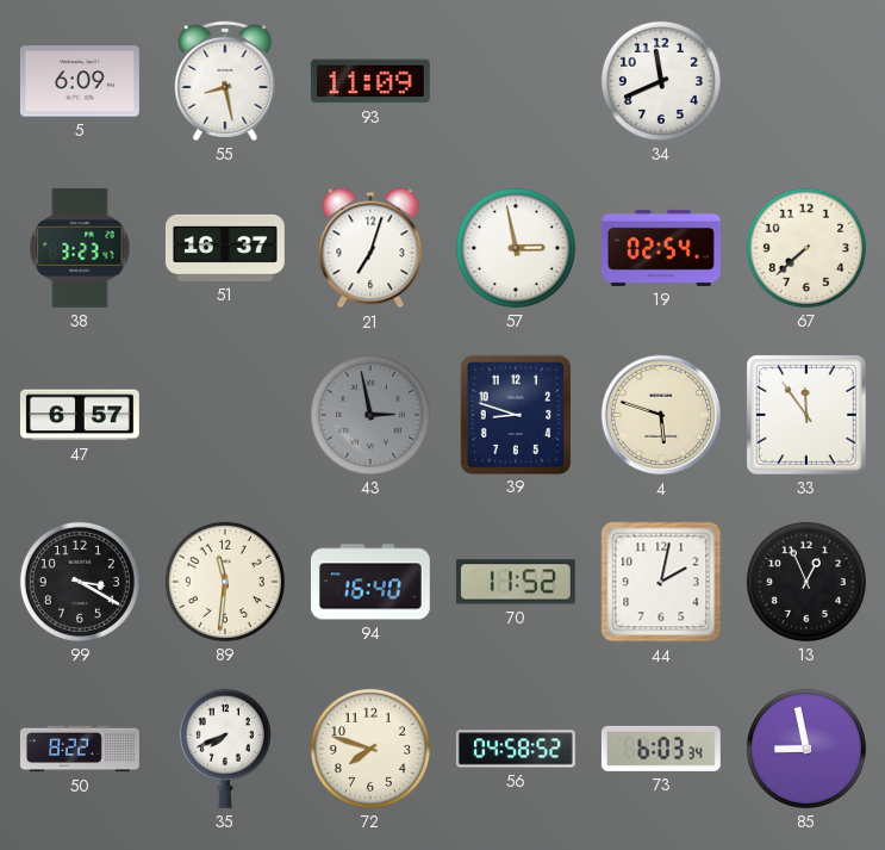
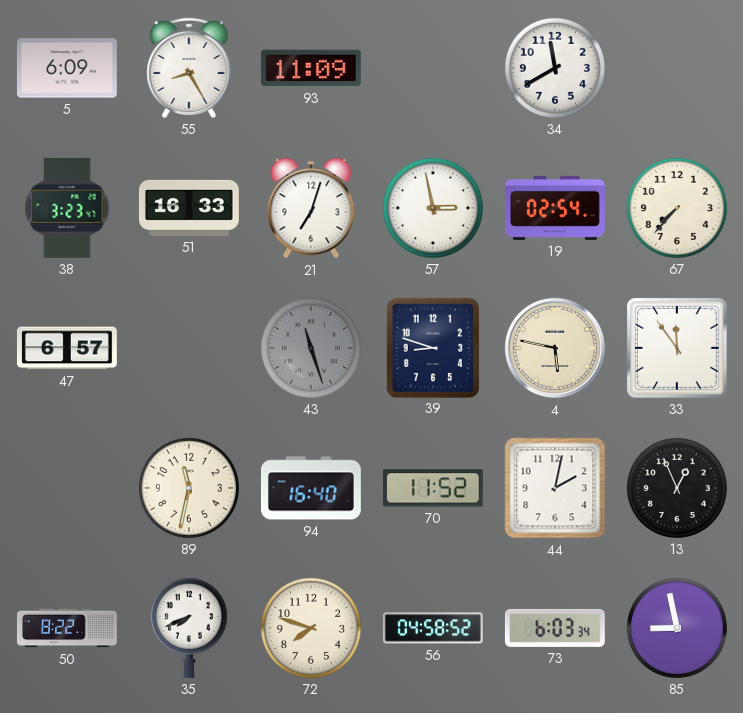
55: 8:28 -> 8:25 (189, 68)
34: 11:41 -> 11:40 (555, 68)
51: 16:37 -> 16:33 (189, 208)
67: 7:38 -> 7:37 (677, 208)
43: 2:58 -> 11:27 (311, 348)
4: 5:48 -> 5:47 (555, 348)
99: 3:20 -> none (80, 582)
89: 11:31 -> 11:32 (189, 488)
